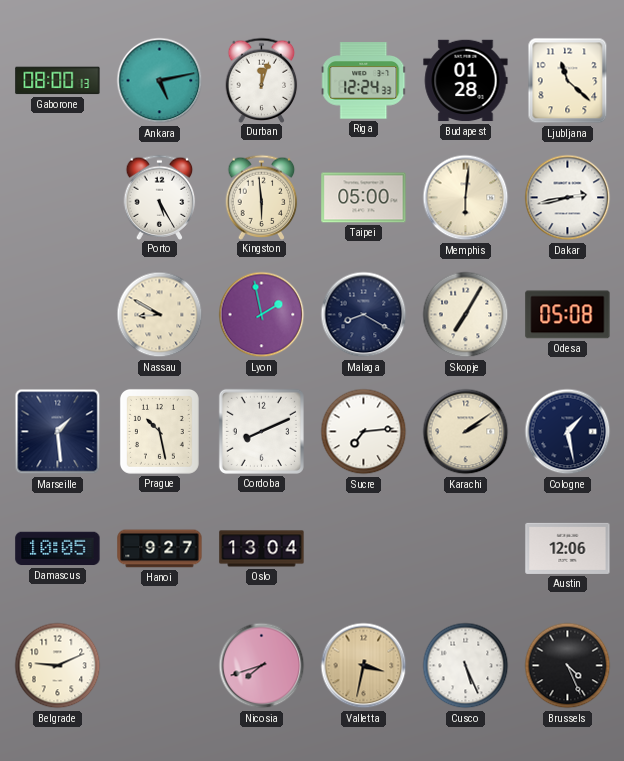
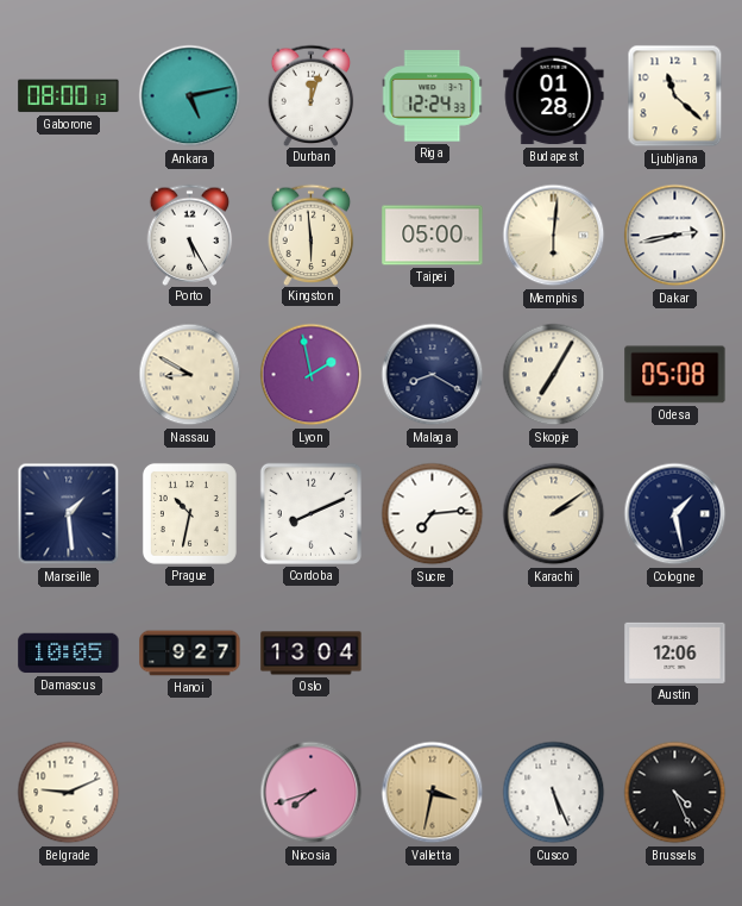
Prague: 10:28 -> 10:32 (189, 513)
